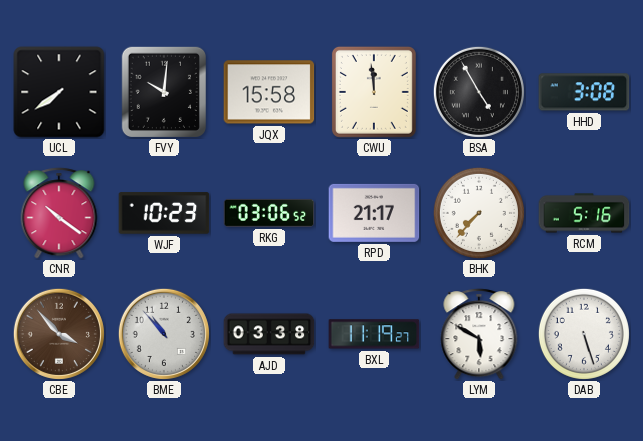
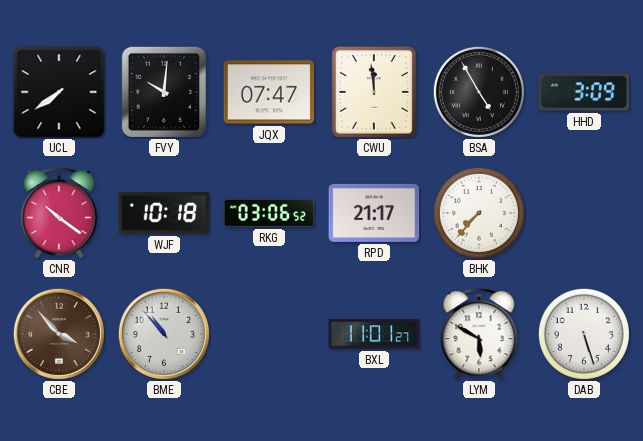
JQX: 15:58 -> 07:47 (269, 92)
HHD: 3:08 -> 3:09 (584, 92)
WJF: 10:23 -> 10:18 (164, 213)
RCM: 5:16 -> none (584, 213)
AJD: 03:38 -> none (269, 334)
BXL: 11:19 -> 11:01 (374, 334)
